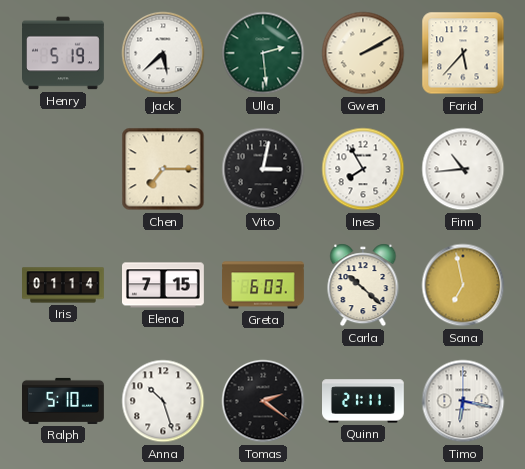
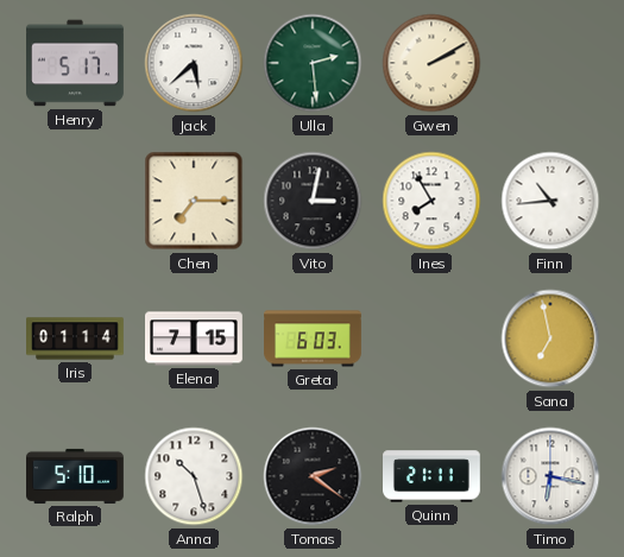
Henry: 5:19 -> 5:17 (76, 63)
Farid: 5:37 -> none (463, 53)
Carla: 10:22 -> none (363, 285)
